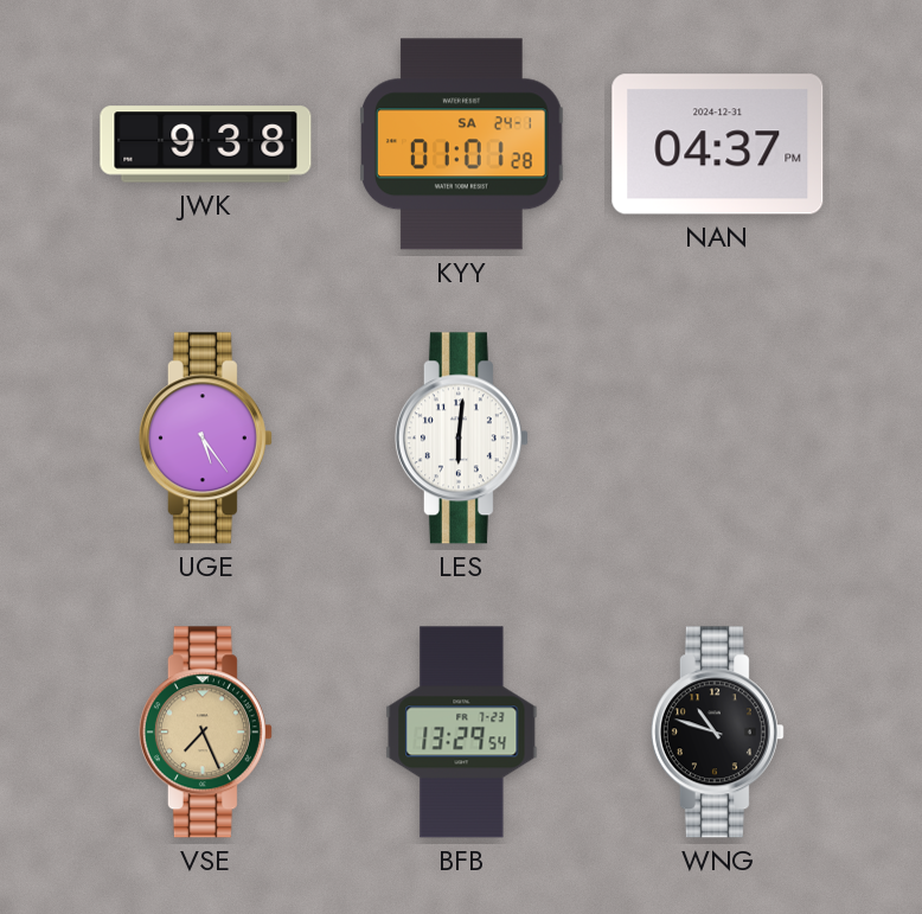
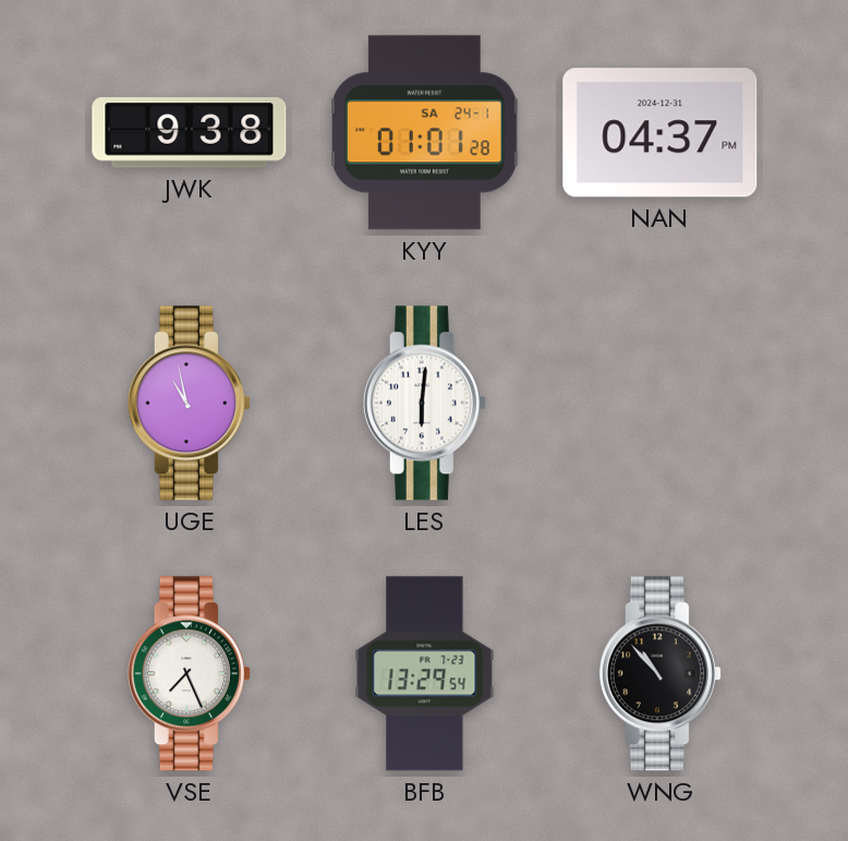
UGE: 5:24 -> 10:58 (189, 404)
VSE dial: champagne -> white (189, 674)
WNG: 10:48 -> 10:53 (659, 674)
